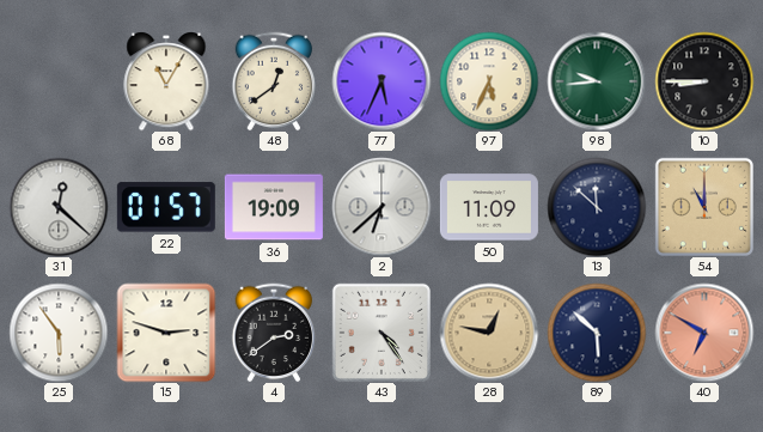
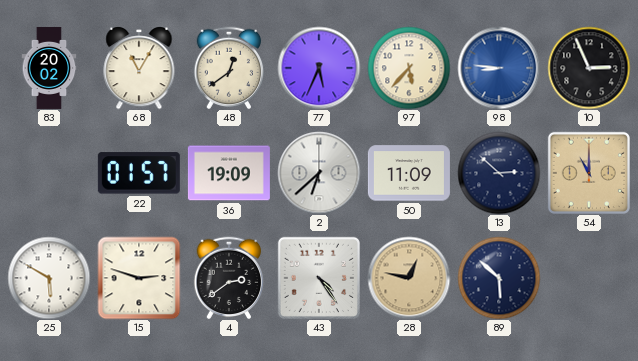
83: none -> 20:02 (49, 68)
97: 5:34 -> 5:37 (409, 68)
98: 9:44 -> 8:46 (499, 68)
98 dial: green -> blue (499, 68)
10: 8:45 -> 2:56 (589, 68)
31: 12:22 -> none (59, 207)
13: 11:52 -> 2:52 (499, 173)
25: 5:54 -> 5:50 (49, 278)
40: 6:50 -> none (704, 333)
